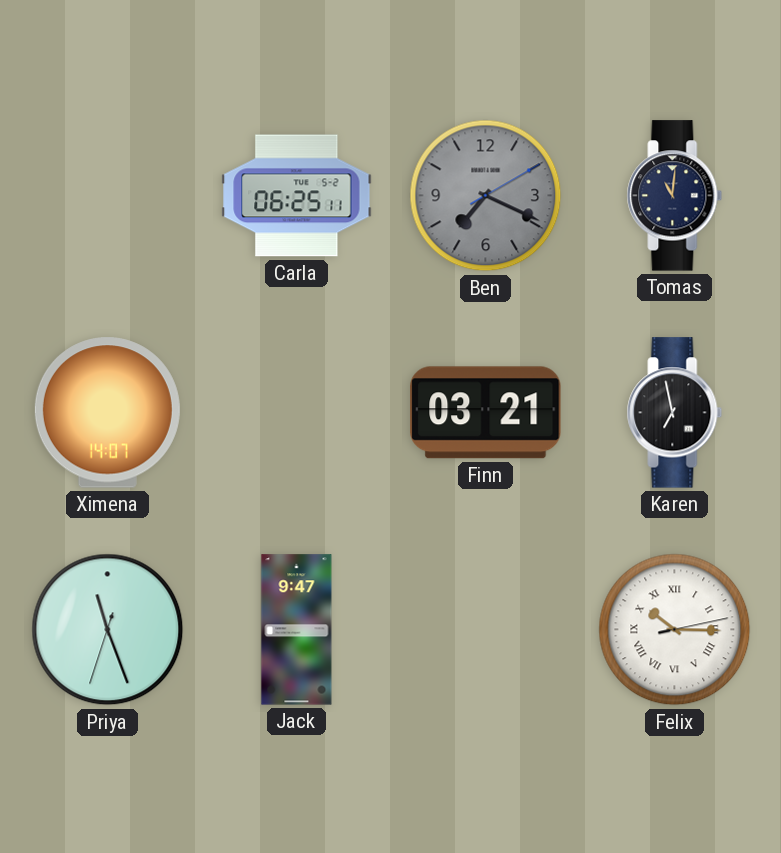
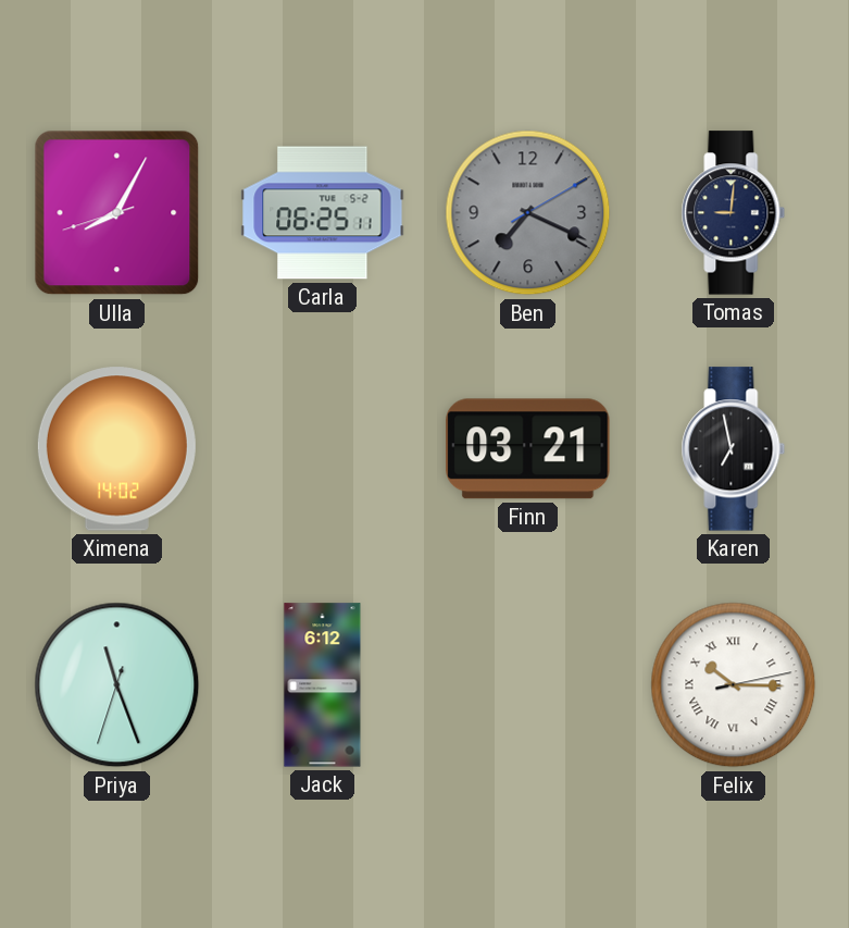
Ulla: none -> 8:04 (117, 213)
Tomas: 11:01 -> 9:01 (734, 213)
Ximena: 14:07 -> 14:02 (116, 449)
Jack: 9:47 -> 6:12 (323, 685)
